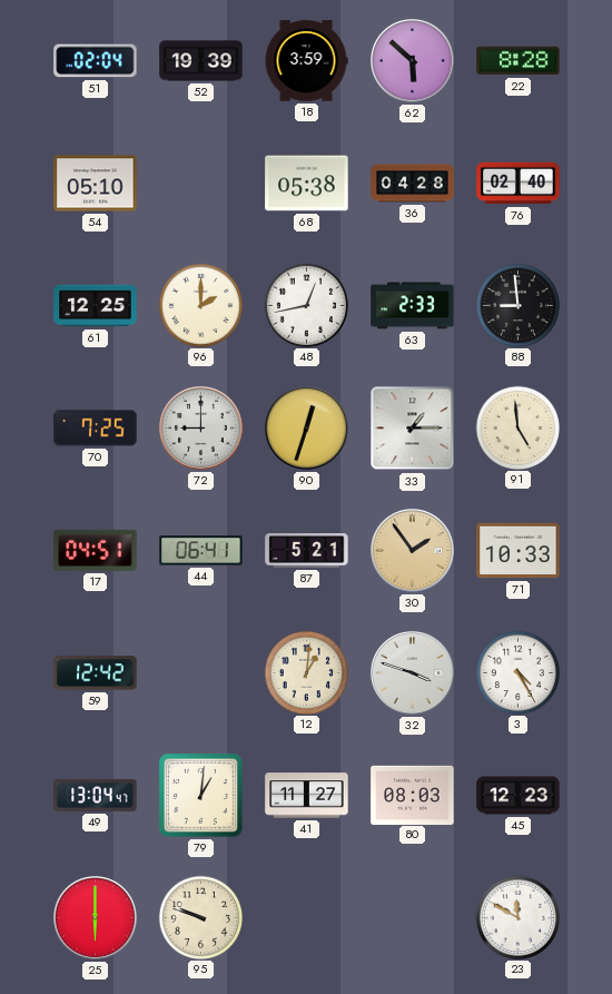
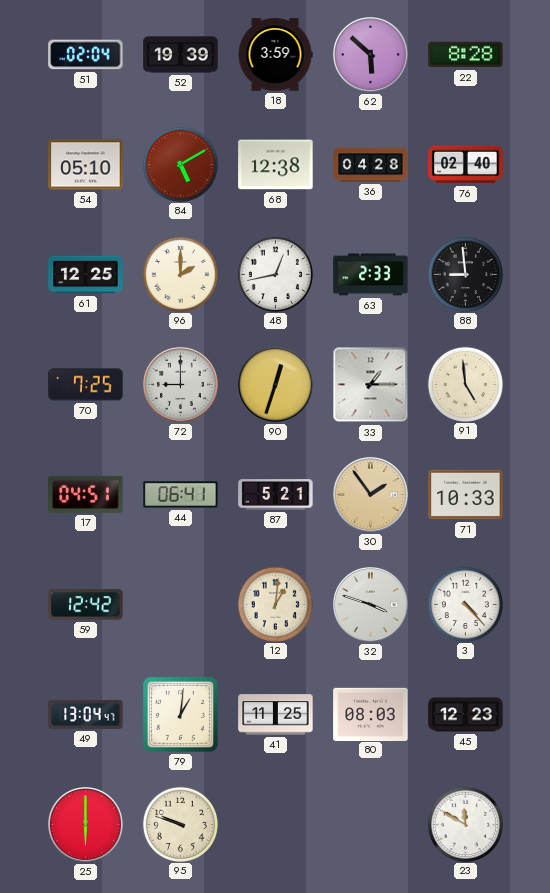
84: none -> 5:10 (180, 164)
68: 05:38 -> 12:38 (276, 165)
3: 4:25 -> 4:23 (465, 604)
41: 11:27 -> 11:25 (276, 715)
